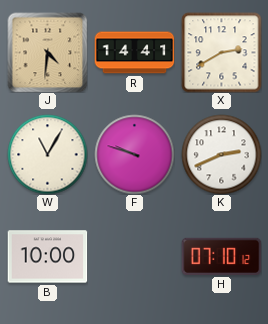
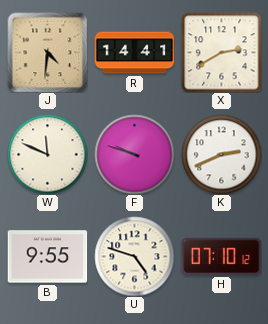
W: 11:05 -> 11:49 (47, 154)
B: 10:00 -> 9:55 (47, 257)
U: none -> 4:48 (134, 256)
